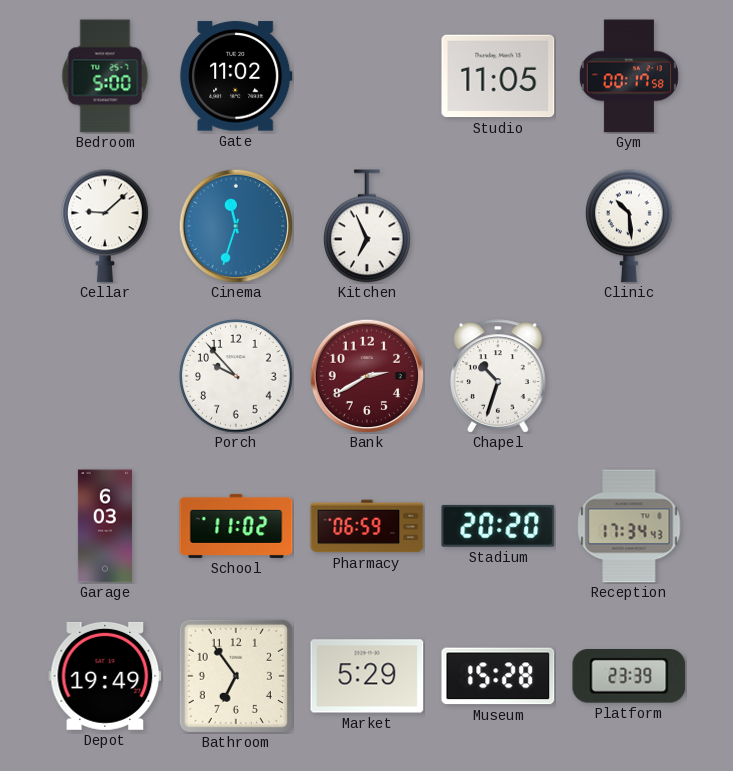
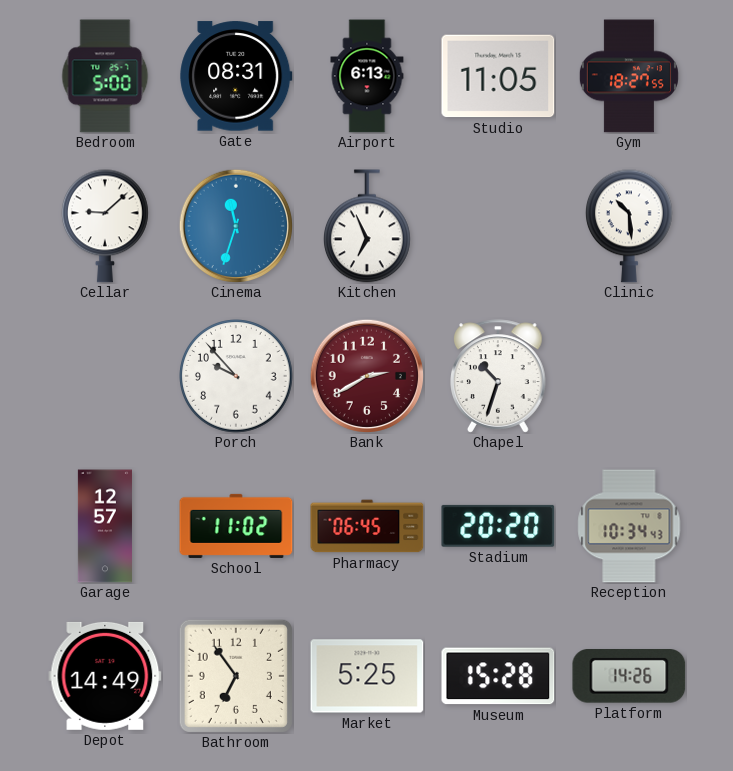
Gate: 11:02 -> 08:31 (236, 76)
Airport: none -> 6:13 (367, 76)
Gym: 00:17 -> 18:27 (629, 76)
Garage: 6:03 -> 12:57 (105, 526)
Pharmacy: 06:59 -> 06:45 (367, 526)
Reception: 17:34 -> 10:34 (629, 526)
Depot: 19:49 -> 14:49 (105, 676)
Market: 5:29 -> 5:25 (367, 676)
Platform: 23:39 -> 14:26 (629, 677)
